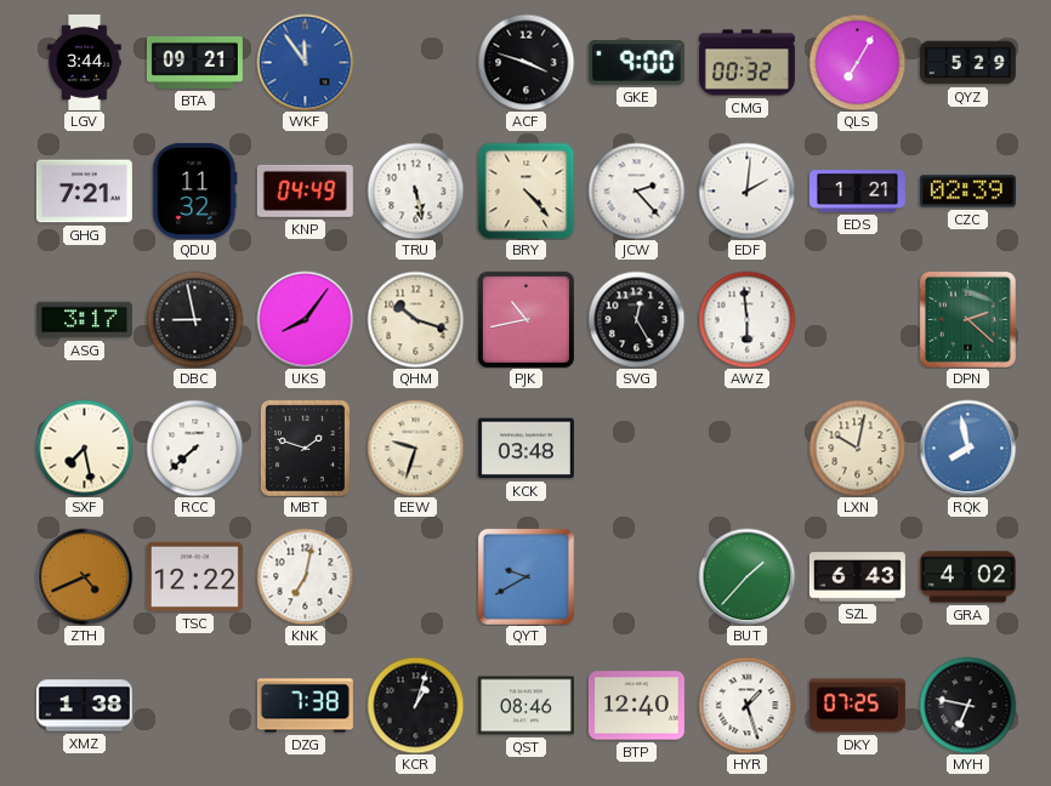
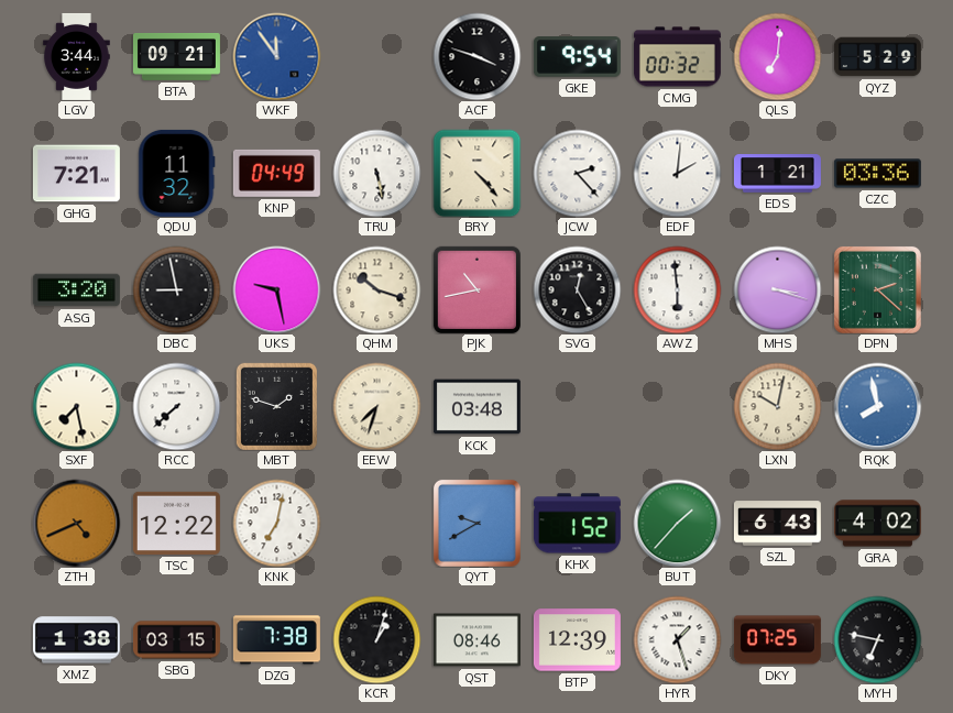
GKE: 9:00 -> 9:54 (577, 57)
QLS: 7:05 -> 7:01 (777, 56)
CZC: 02:39 -> 03:36 (877, 174)
ASG: 3:17 -> 3:20 (76, 290)
UKS: 8:06 -> 9:28 (276, 289)
MHS: none -> 3:18 (777, 289)
EEW: 9:33 -> 7:33 (376, 406)
KHX: none -> 1:52 (577, 524)
SBG: none -> 03:15 (176, 640)
BTP: 12:40 -> 12:39 (577, 640)
